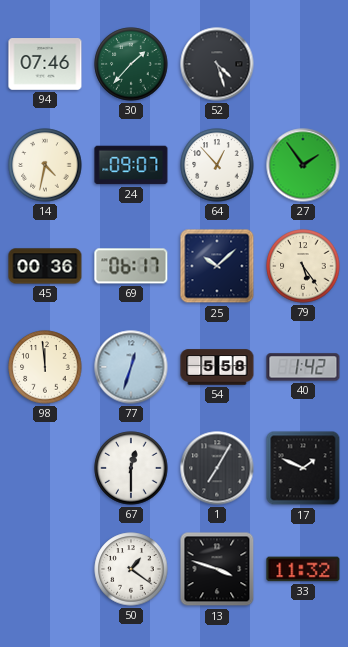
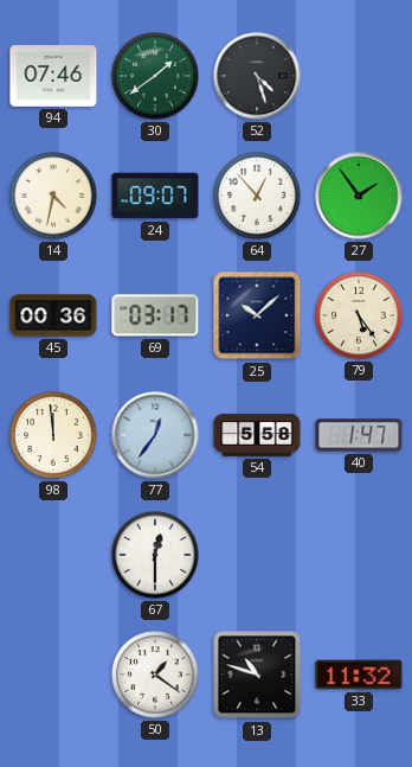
30: 1:37 -> 1:39 (155, 76)
69: 06:17 -> 03:17 (155, 315)
77: 12:33 -> 12:36 (155, 435)
40: 1:42 -> 1:47 (359, 435)
1: 7:05 -> none (217, 468)
17: 1:49 -> none (303, 468)
13: 3:48 -> 10:48 (257, 675)
